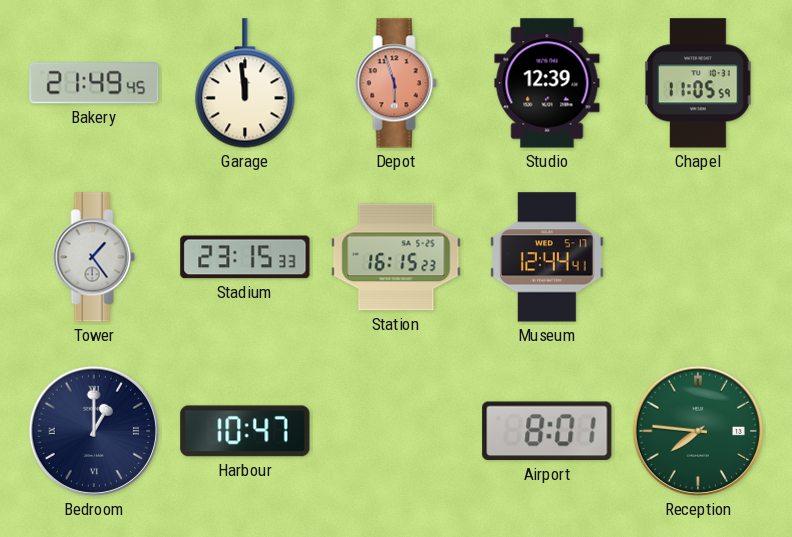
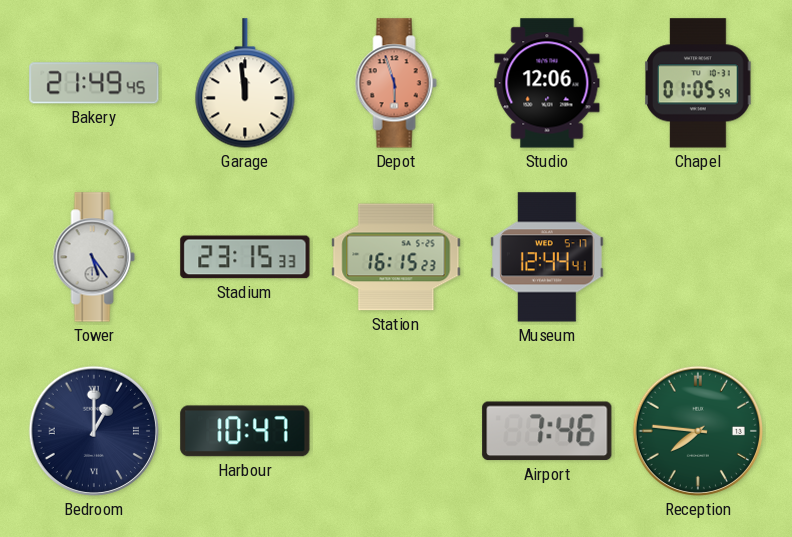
Studio: 12:39 -> 12:06 (547, 83)
Chapel: 11:05 -> 01:05 (698, 83)
Tower: 1:24 -> 5:24 (94, 257)
Airport: 8:01 -> 7:46 (547, 431)
